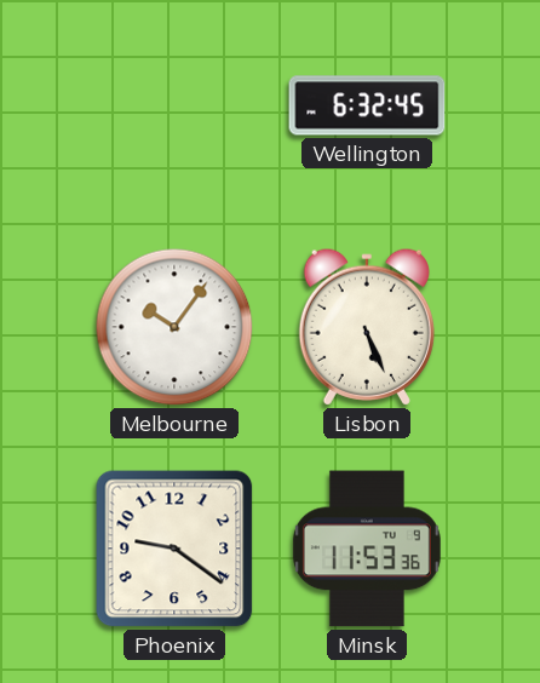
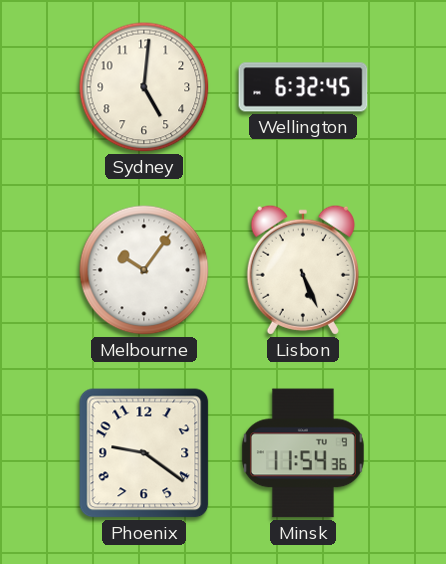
Sydney: none -> 5:01 (144, 87)
Minsk: 11:53 -> 11:54 (303, 453)
